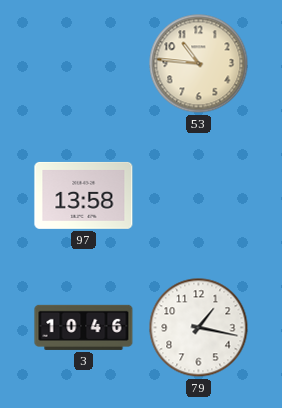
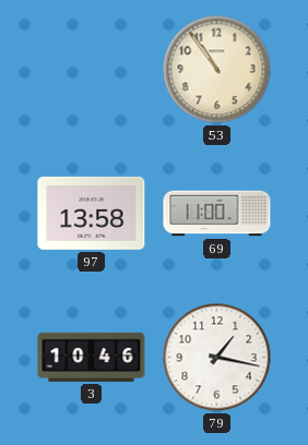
53: 10:46 -> 10:54 (217, 70)
69: none -> 11:00 (217, 214)
